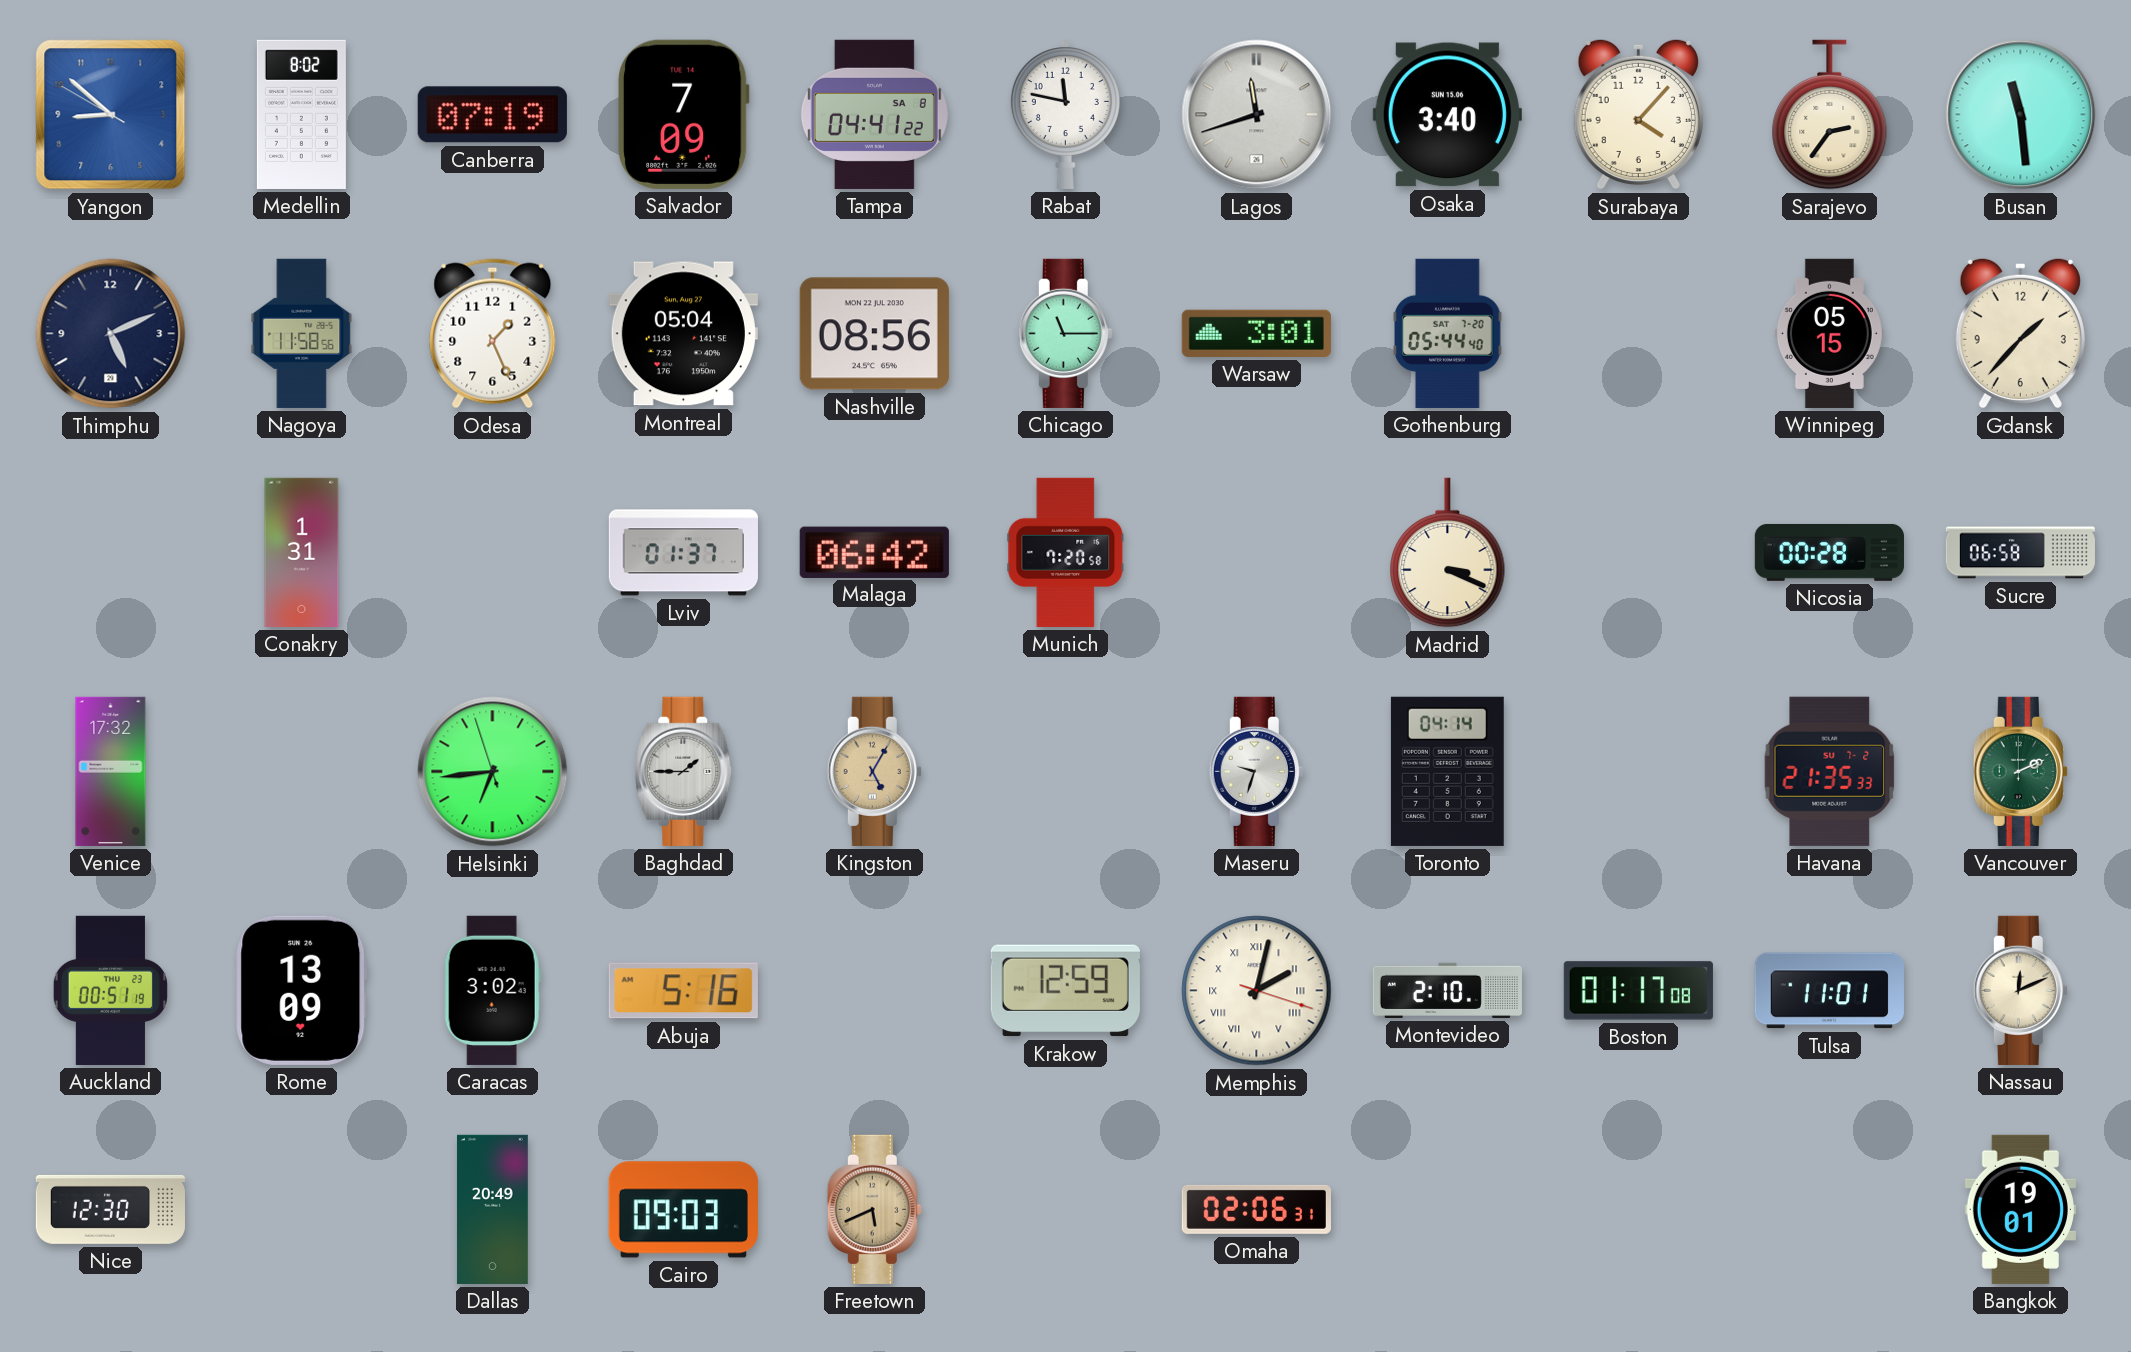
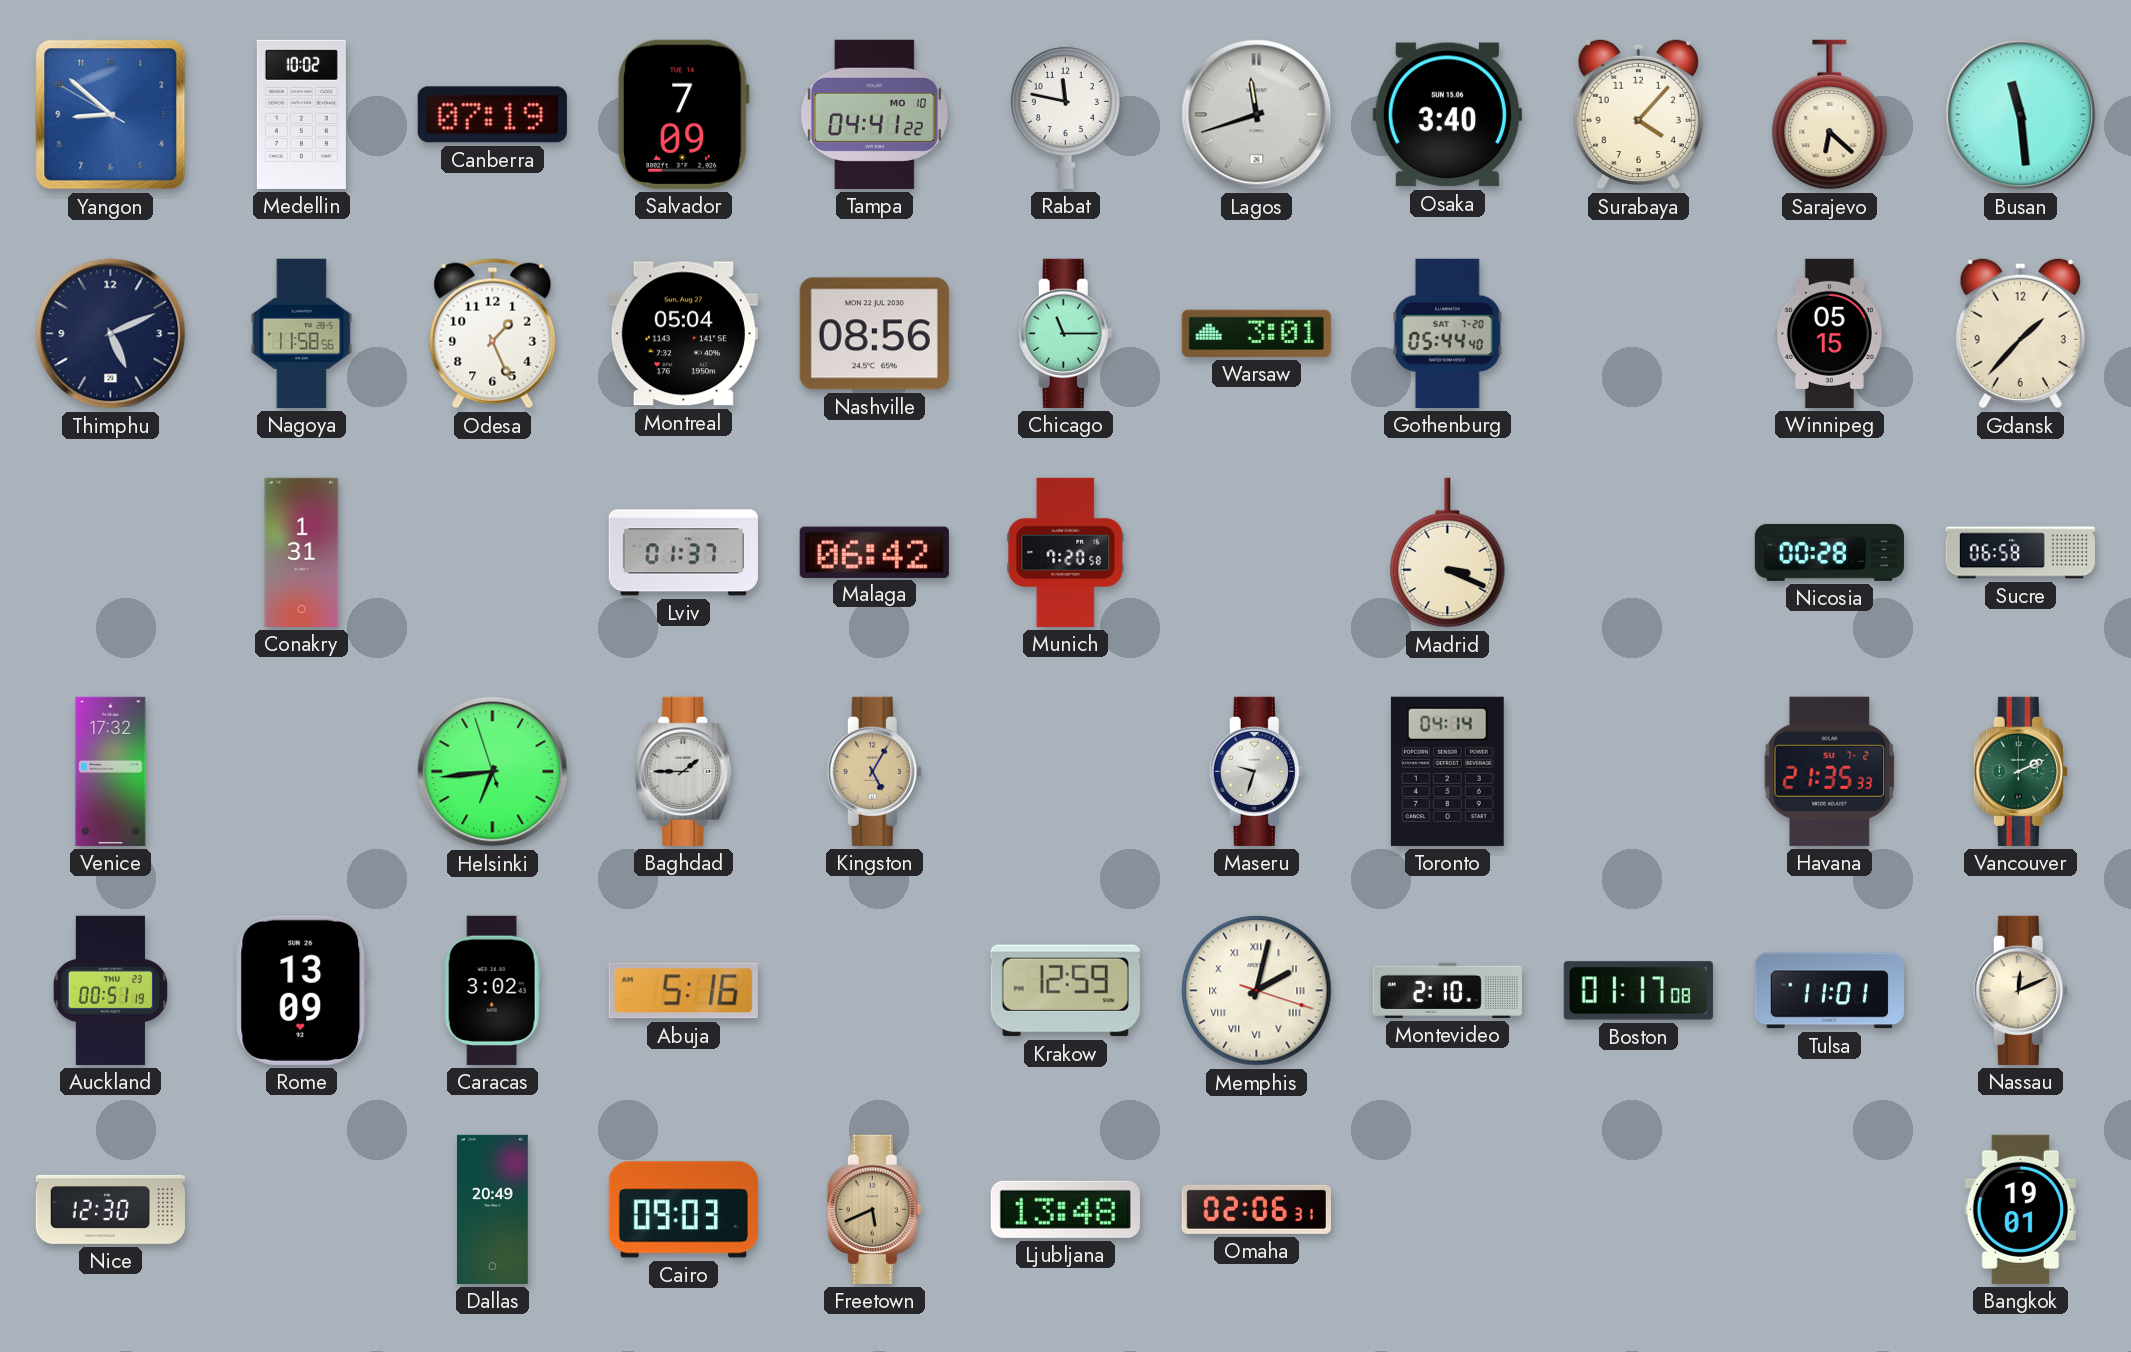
Medellin: 8:02 -> 10:02 (301, 114)
Tampa date: SA 8 -> MO 10 (874, 114)
Sarajevo: 2:36 -> 6:22 (1830, 115)
Ljubljana: none -> 13:48 (1065, 1209)
